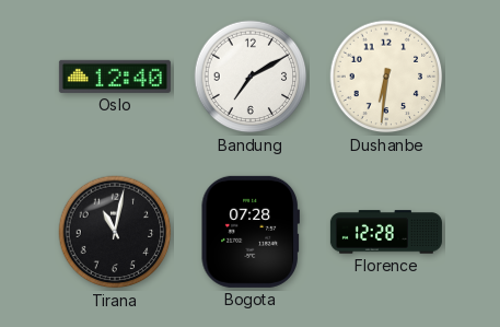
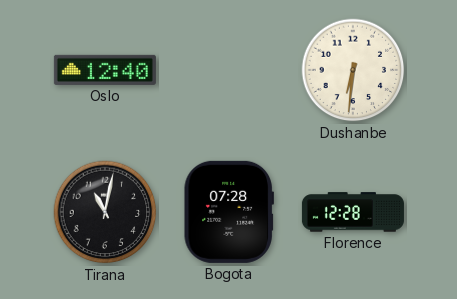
Bandung: 7:10 -> none (251, 77)
